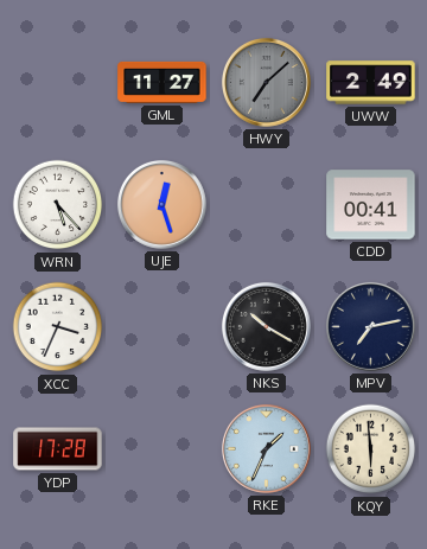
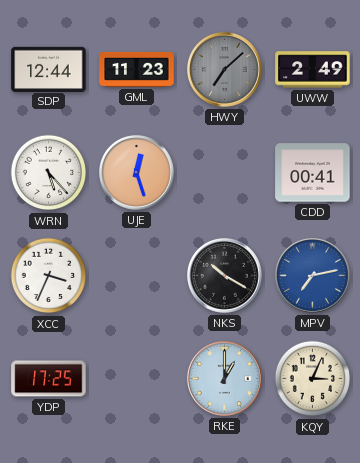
SDP: none -> 12:44 (49, 69)
GML: 11:27 -> 11:23 (137, 69)
MPV dial: navy -> blue (312, 275)
YDP: 17:28 -> 17:25 (49, 379)
RKE: 1:34 -> 1:00 (224, 378)
KQY: 5:59 -> 3:04 (313, 379)
